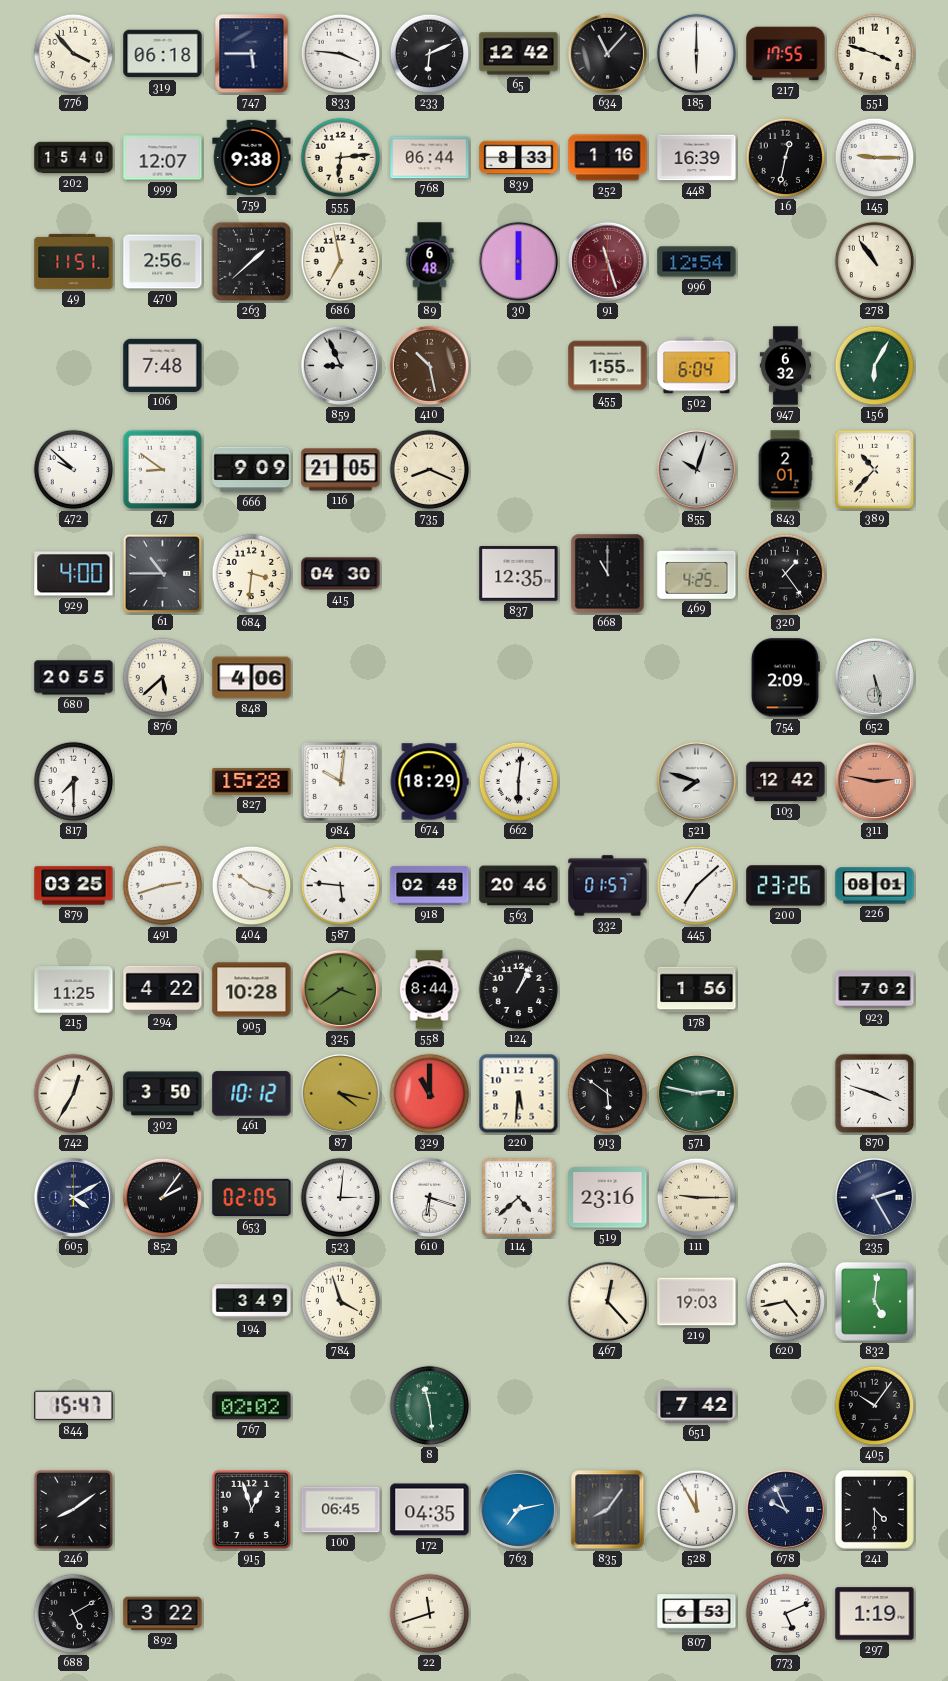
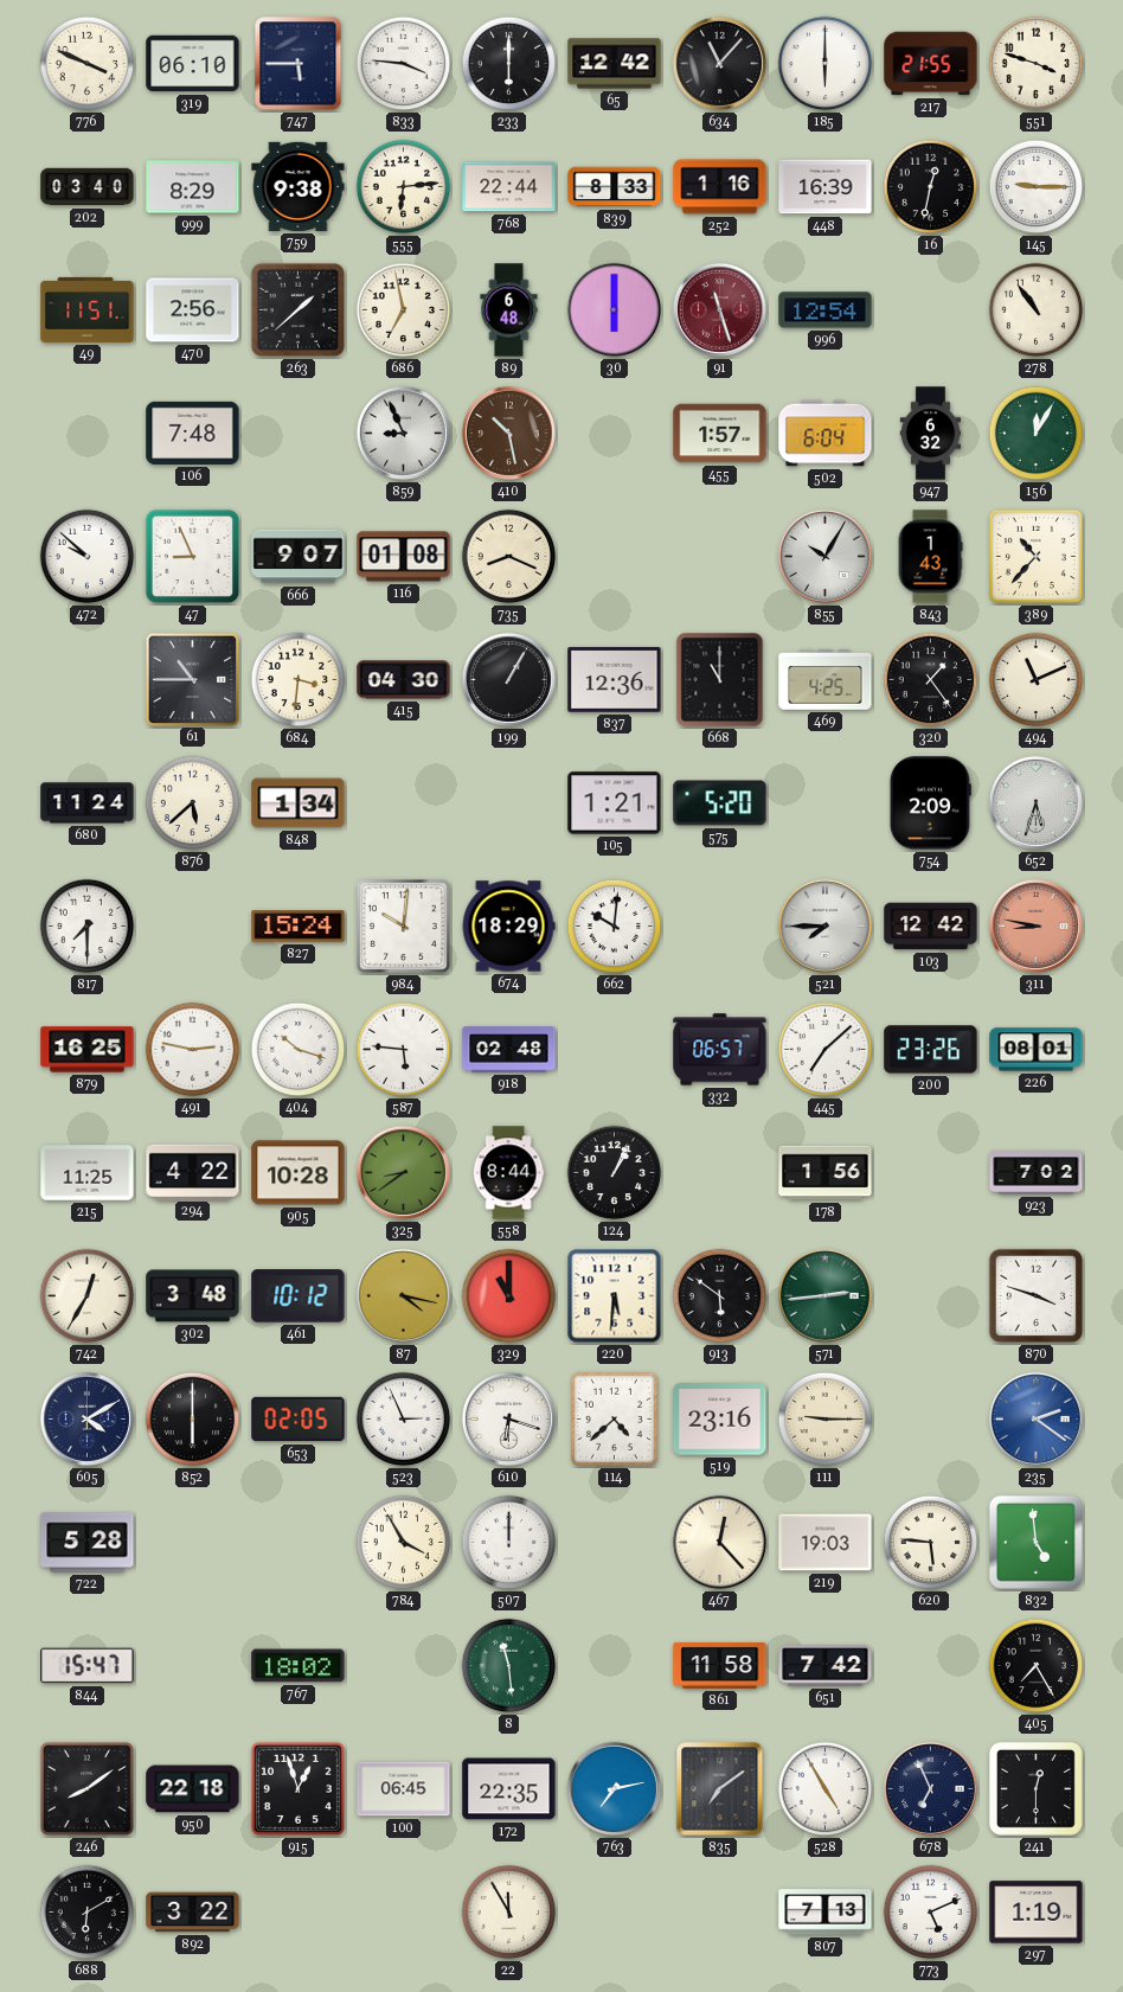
776: 3:53 -> 3:49 (88, 64)
319: 06:18 -> 06:10 (193, 64)
233: 6:11 -> 6:00 (509, 64)
217: 17:55 -> 21:55 (931, 64)
202: 15:40 -> 03:40 (88, 187)
999: 12:07 -> 8:29 (193, 187)
768: 06:44 -> 22:44 (509, 187)
455: 1:55 -> 1:57 (720, 434)
156: 6:05 -> 12:05 (1037, 434)
47: 8:51 -> 8:56 (193, 557)
666: 9:09 -> 9:07 (299, 557)
116: 21:05 -> 01:08 (404, 557)
855: 10:03 -> 10:05 (824, 556)
843: 2:01 -> 1:43 (930, 557)
929: 4:00 -> none (74, 574)
199: none -> 1:05 (508, 679)
837: 12:35 -> 12:36 (615, 680)
494: none -> 11:11 (1037, 680)
680: 20:55 -> 11:24 (88, 803)
848: 4:06 -> 1:34 (299, 803)
105: none -> 1:21 (615, 803)
575: none -> 5:20 (720, 803)
652: 5:28 -> 5:33 (1035, 802)
827: 15:28 -> 15:24 (299, 927)
662: 6:01 -> 10:01 (615, 927)
521: 7:48 -> 7:45 (824, 925)
311: 2:47 -> 8:47 (1035, 925)
879: 03:25 -> 16:25 (88, 1050)
491: 2:42 -> 2:47 (193, 1050)
563: 20:46 -> none (519, 886)
332: 01:57 -> 06:57 (720, 1050)
325: 3:39 -> 8:39 (403, 1172)
302: 3:50 -> 3:48 (193, 1296)
571: 2:47 -> 2:44 (824, 1295)
852: 2:06 -> 6:00 (193, 1420)
523: 3:01 -> 2:56 (404, 1420)
235: 2:25 -> 2:21 (1035, 1418)
235 dial: navy -> blue (1035, 1418)
722: none -> 5:28 (88, 1543)
194: 3:49 -> none (252, 1302)
784: 3:57 -> 3:55 (404, 1543)
507: none -> 12:00 (509, 1543)
620: 4:43 -> 5:46 (931, 1543)
832: 5:01 -> 4:59 (1035, 1542)
767: 02:02 -> 18:02 (299, 1666)
861: none -> 11:58 (720, 1665)
405: 10:06 -> 7:25 (1037, 1666)
950: none -> 22:18 (193, 1789)
172: 04:35 -> 22:35 (509, 1789)
835: 8:06 -> 7:09 (720, 1789)
528: 11:55 -> 4:55 (826, 1789)
678: 9:56 -> 6:56 (930, 1788)
241: 4:30 -> 12:30 (1035, 1788)
688: 5:10 -> 6:10 (88, 1913)
22: 11:42 -> 11:55 (509, 1913)
807: 6:53 -> 7:13 (826, 1913)
